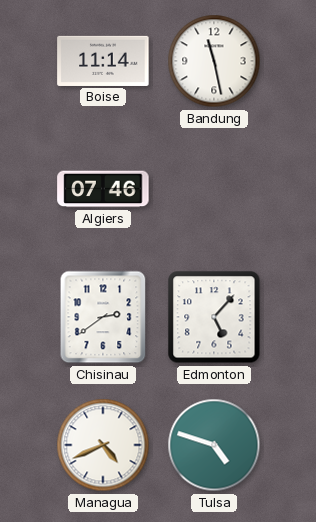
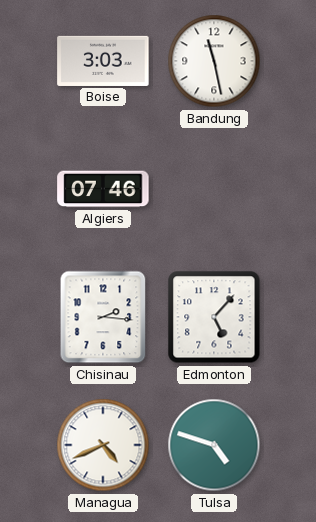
Boise: 11:14 -> 3:03 (103, 61)
Chisinau: 2:39 -> 2:16 (103, 317)
